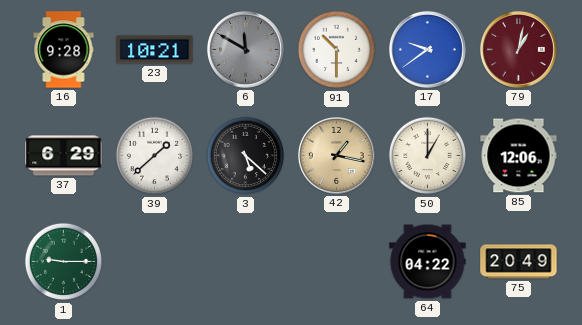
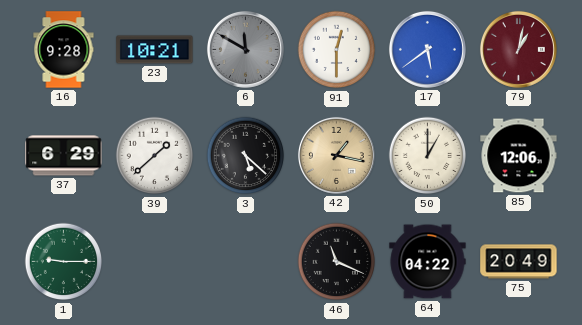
91: 10:30 -> 12:30 (337, 50)
17: 9:39 -> 5:39 (427, 49)
46: none -> 11:19 (337, 262)
